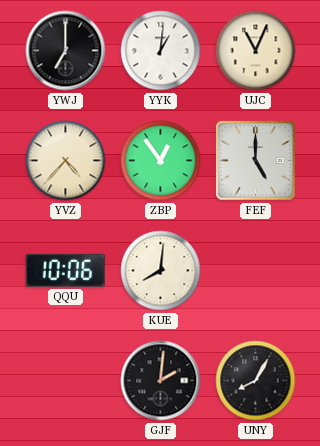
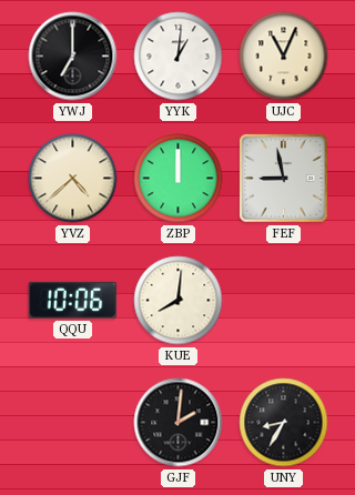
YVZ: 4:37 -> 4:38 (73, 179)
ZBP: 12:54 -> 12:00 (179, 179)
FEF: 5:00 -> 8:58 (284, 179)
UNY: 8:05 -> 8:35 (284, 423)
